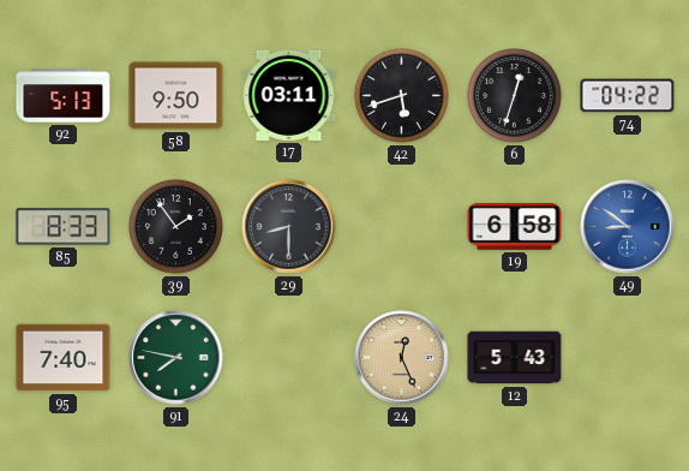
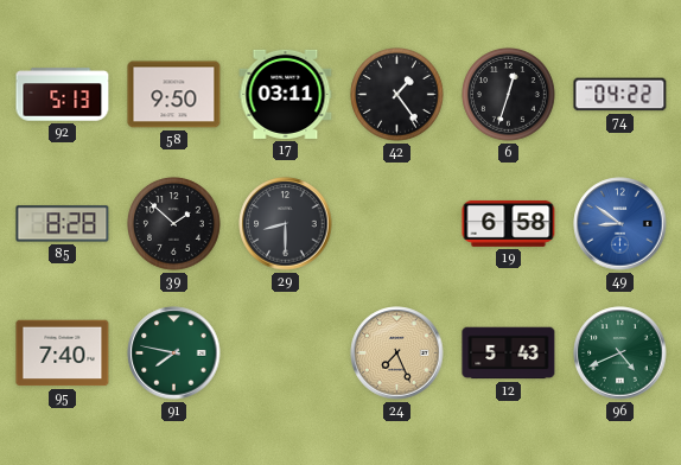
42: 5:42 -> 1:24 (397, 95)
85: 8:33 -> 8:28 (63, 224)
39: 1:54 -> 1:52 (174, 224)
24: 12:26 -> 7:26 (397, 353)
96: none -> 4:41 (620, 353)
